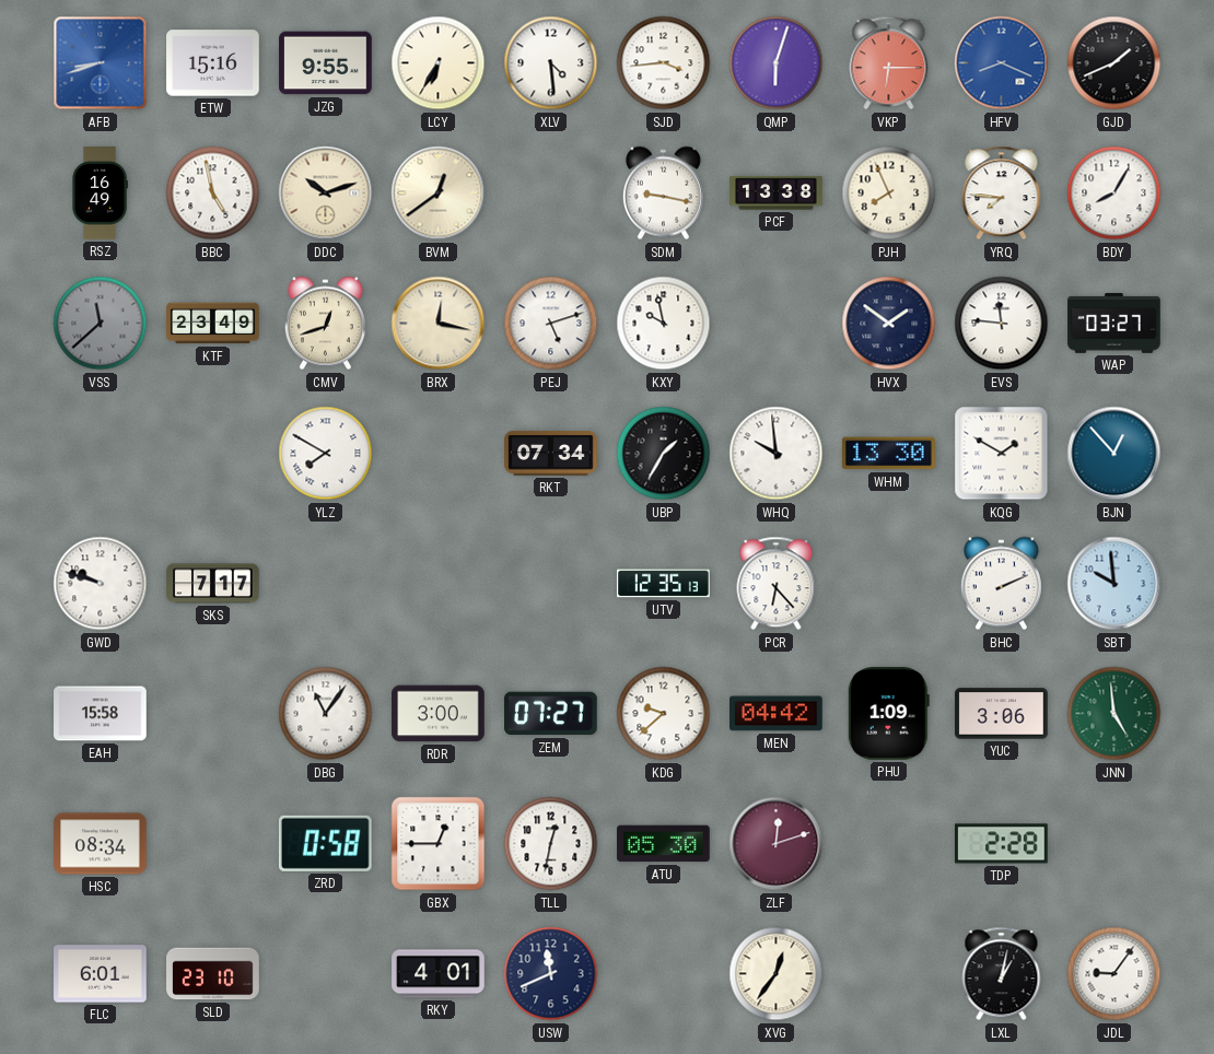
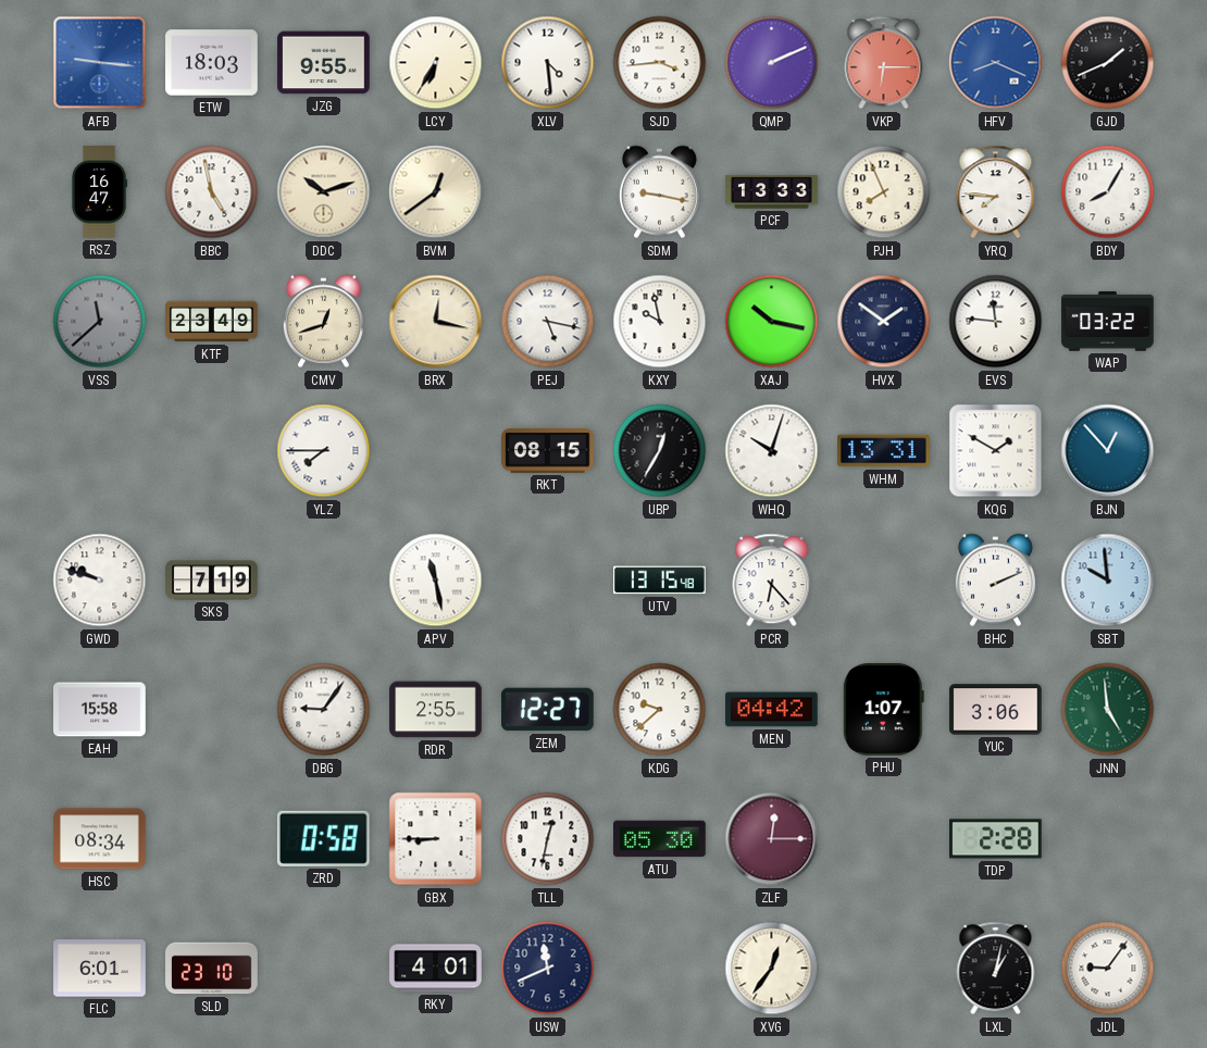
AFB: 8:42 -> 9:16 (100, 63)
ETW: 15:16 -> 18:03 (212, 63)
QMP: 6:03 -> 2:11 (772, 63)
RSZ: 16:49 -> 16:47 (99, 192)
PCF: 13:38 -> 13:33 (772, 192)
PEJ: 5:12 -> 5:17 (548, 322)
XAJ: none -> 10:17 (772, 322)
WAP: 03:27 -> 03:22 (1108, 322)
YLZ: 7:50 -> 7:45 (324, 451)
RKT: 07:34 -> 08:15 (548, 451)
UBP: 1:35 -> 12:35 (660, 451)
WHQ: 9:59 -> 10:03 (772, 451)
WHM: 13:30 -> 13:31 (884, 451)
SKS: 7:17 -> 7:19 (212, 581)
APV: none -> 11:28 (436, 581)
UTV: 12:35 -> 13:15 (660, 581)
DBG: 11:06 -> 9:06 (324, 710)
RDR: 3:00 -> 2:55 (436, 710)
ZEM: 07:27 -> 12:27 (548, 710)
PHU: 1:09 -> 1:07 (883, 710)
GBX: 12:45 -> 8:45 (436, 839)
ZLF: 12:12 -> 12:15 (772, 839)
